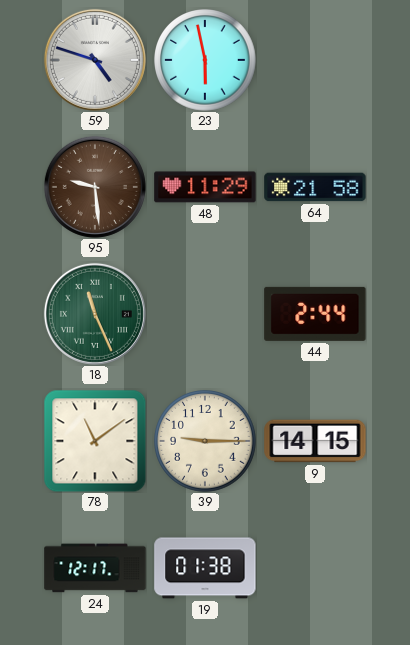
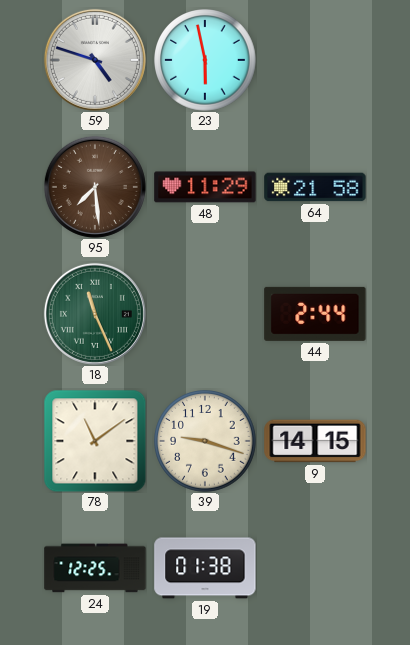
95: 9:29 -> 7:29 (95, 187)
39: 9:15 -> 9:18 (205, 441)
24: 12:17 -> 12:25 (95, 568)
